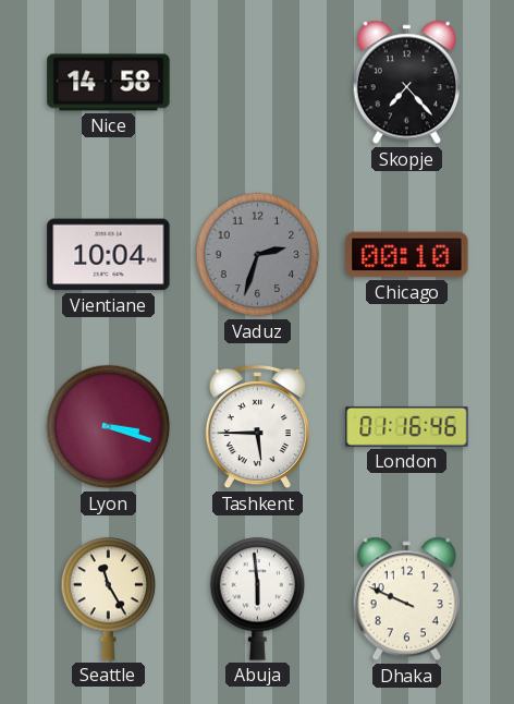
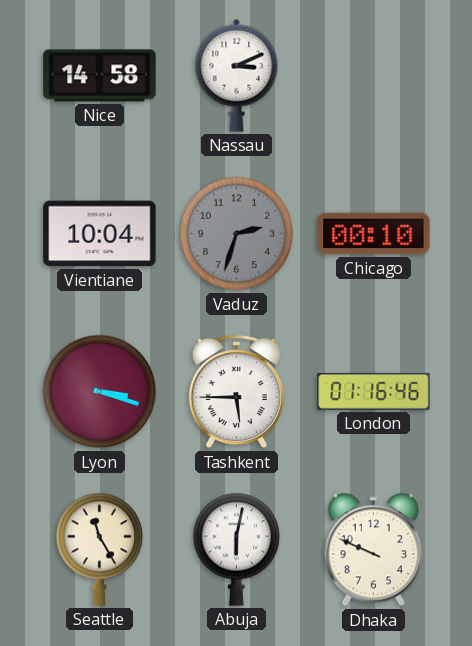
Nassau: none -> 3:11 (237, 75)
Skopje: 7:23 -> none (406, 83)
Abuja: 5:59 -> 6:02 (237, 549)
